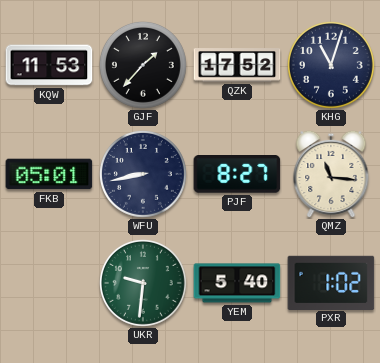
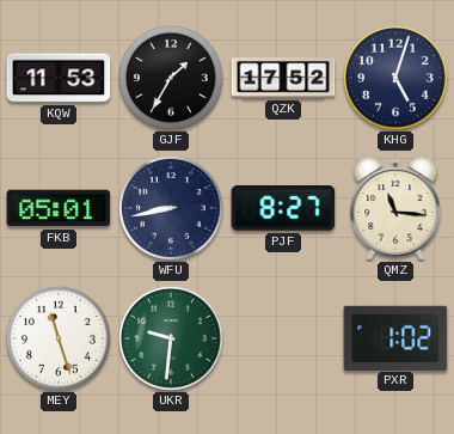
GJF: 1:37 -> 1:35 (171, 78)
KHG: 11:03 -> 5:03 (395, 78)
MEY: none -> 11:27 (59, 338)
YEM: 5:40 -> none (237, 283)
